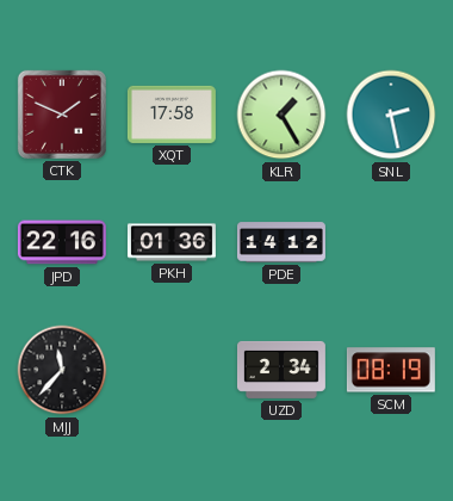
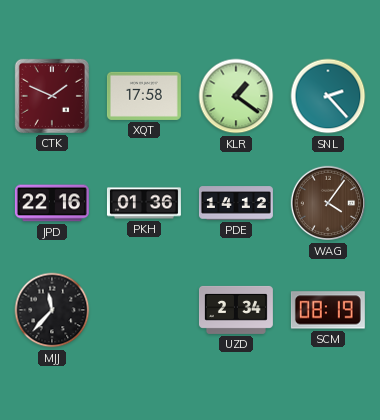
KLR: 1:25 -> 1:21 (236, 96)
SNL: 2:28 -> 2:23 (328, 96)
WAG: none -> 4:06 (328, 203)
